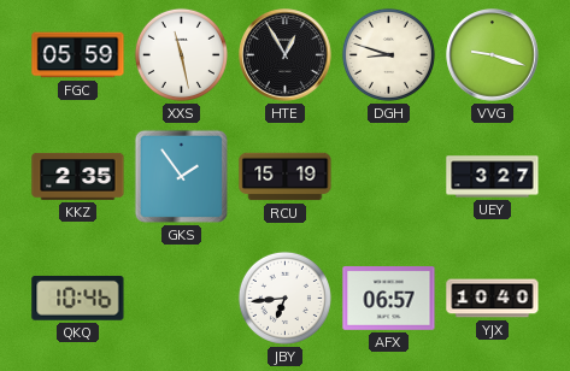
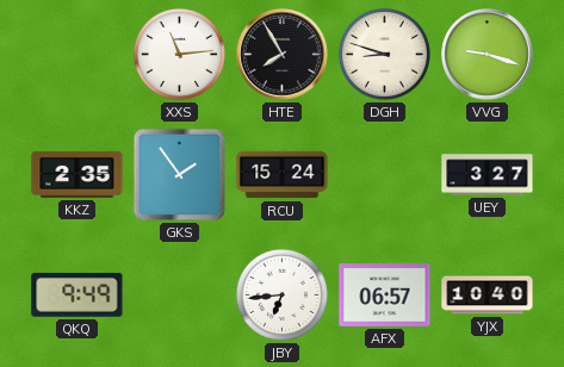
FGC: 05:59 -> none (78, 55)
XXS: 11:28 -> 11:14 (179, 54)
HTE: 12:55 -> 7:55 (283, 55)
RCU: 15:19 -> 15:24 (283, 175)
QKQ: 10:46 -> 9:49 (78, 294)
